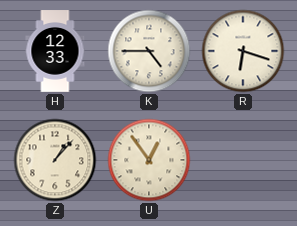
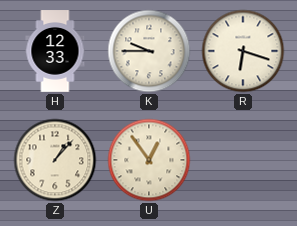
K: 4:45 -> 9:45 (149, 51)
